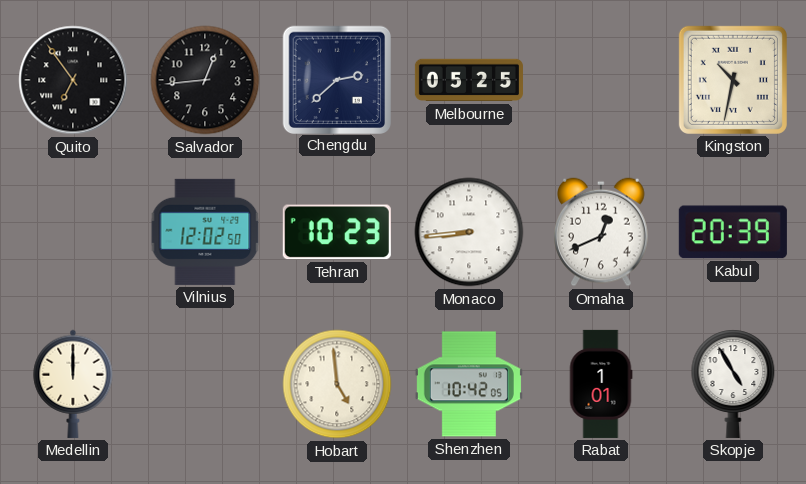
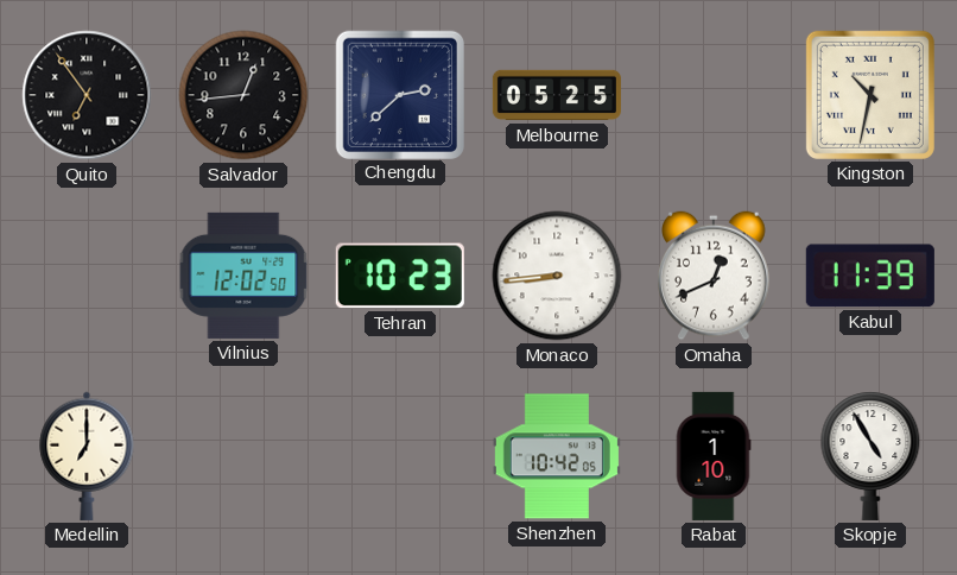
Kabul: 20:39 -> 11:39 (870, 276)
Medellin: 12:00 -> 7:00 (87, 456)
Hobart: 4:59 -> none (337, 384)
Rabat: 1:01 -> 1:10 (714, 456)
